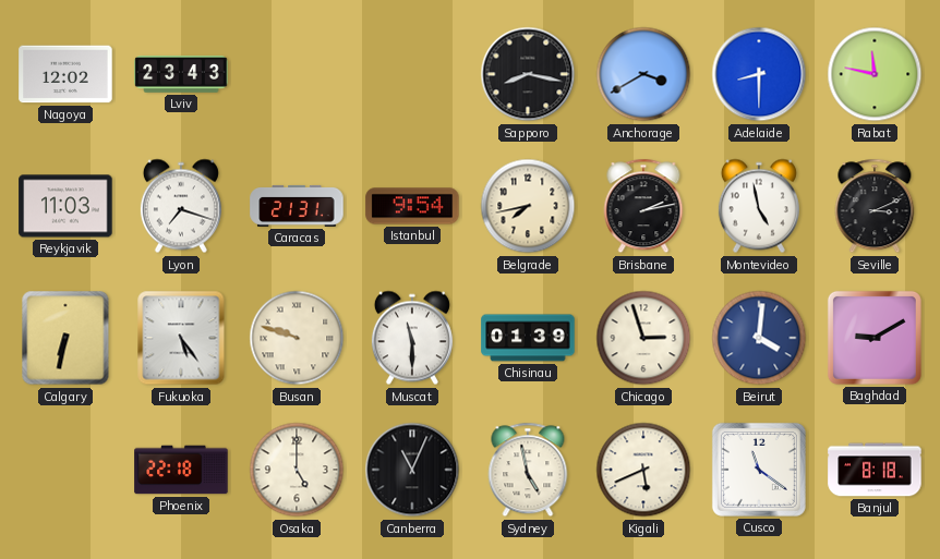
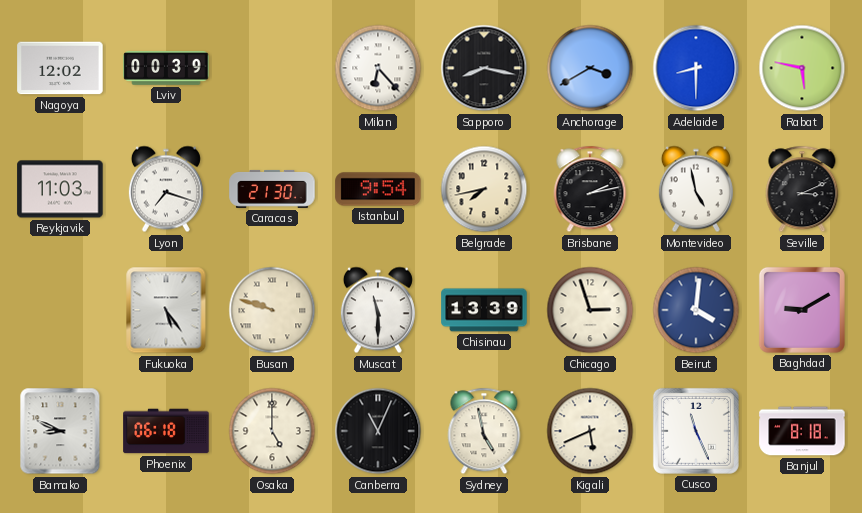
Lviv: 23:43 -> 00:39 (166, 68)
Milan: none -> 6:23 (378, 68)
Rabat: 11:47 -> 5:47 (802, 68)
Caracas: 21:31 -> 21:30 (272, 189)
Calgary: 6:32 -> none (65, 338)
Chisinau: 01:39 -> 13:39 (484, 310)
Bamako: none -> 8:49 (60, 431)
Phoenix: 22:18 -> 06:18 (166, 431)
Cusco: 11:21 -> 11:26 (696, 431)
